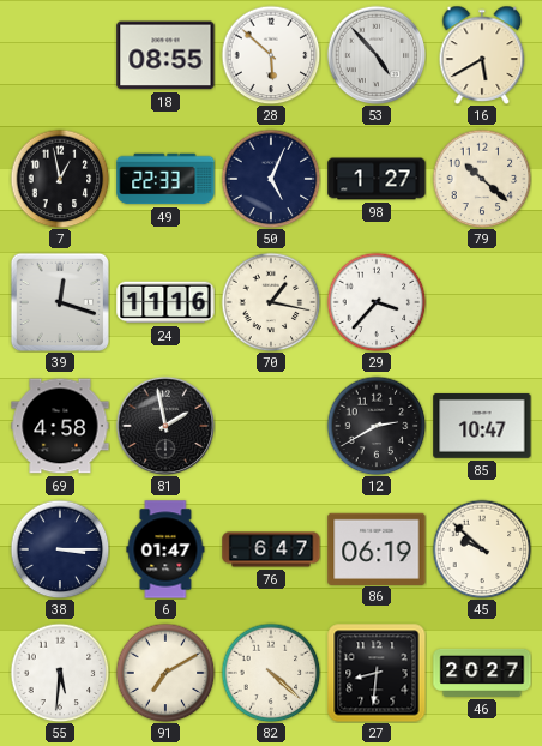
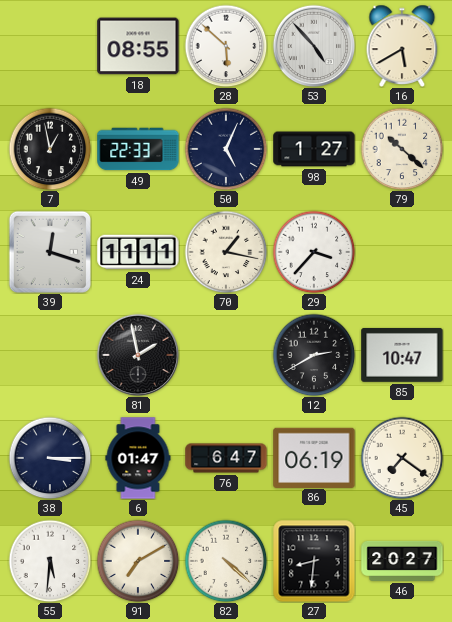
24: 11:16 -> 11:11 (138, 252)
69: 4:58 -> none (60, 426)
45: 9:52 -> 7:21 (402, 458)
